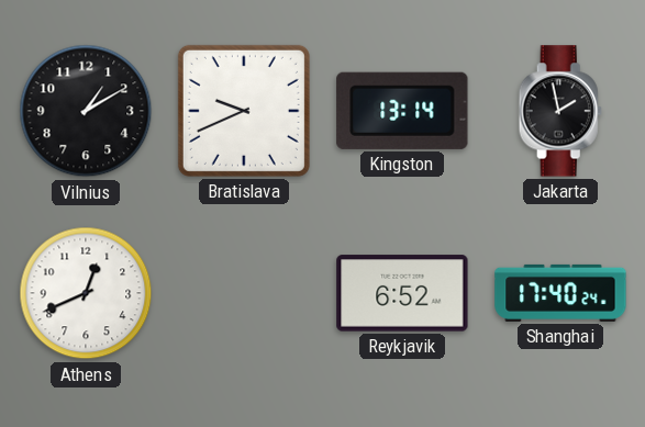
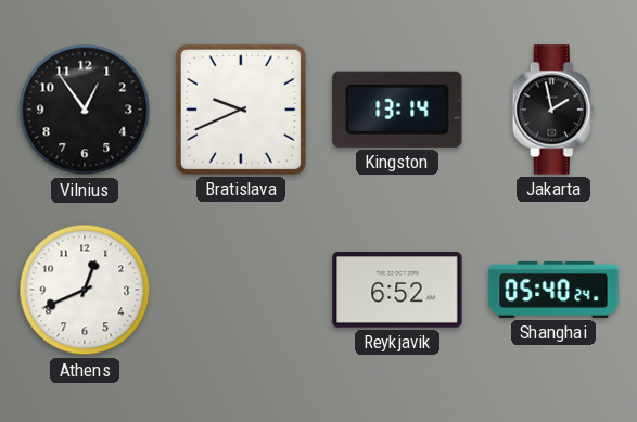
Vilnius: 1:10 -> 12:54 (85, 110)
Shanghai: 17:40 -> 05:40 (553, 290)
